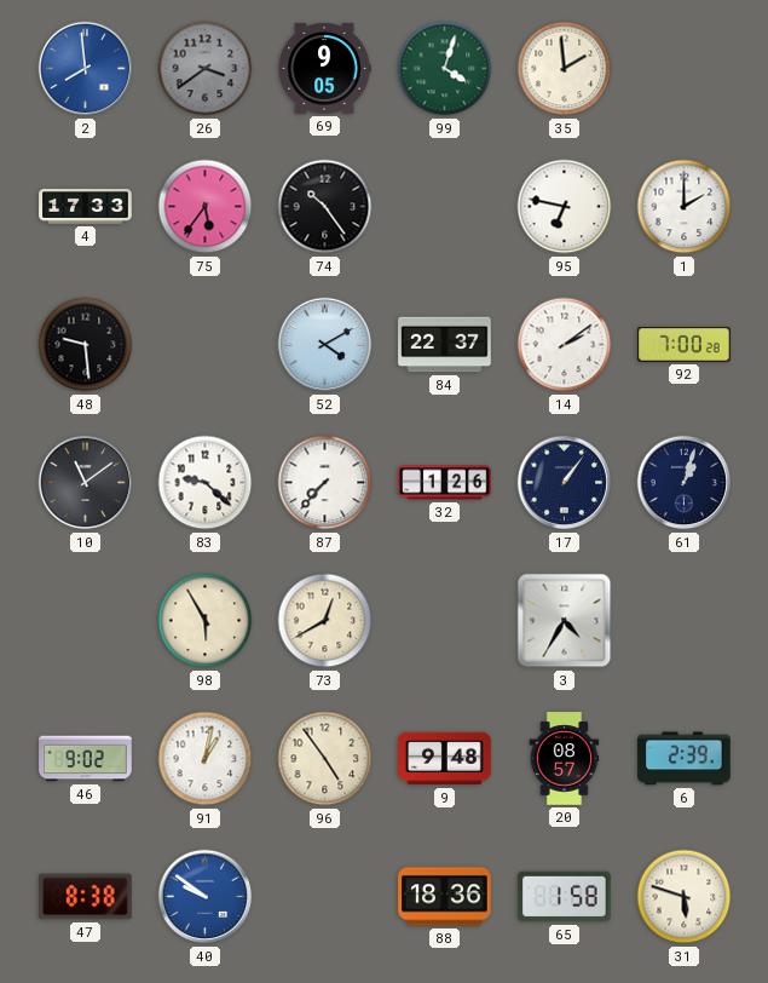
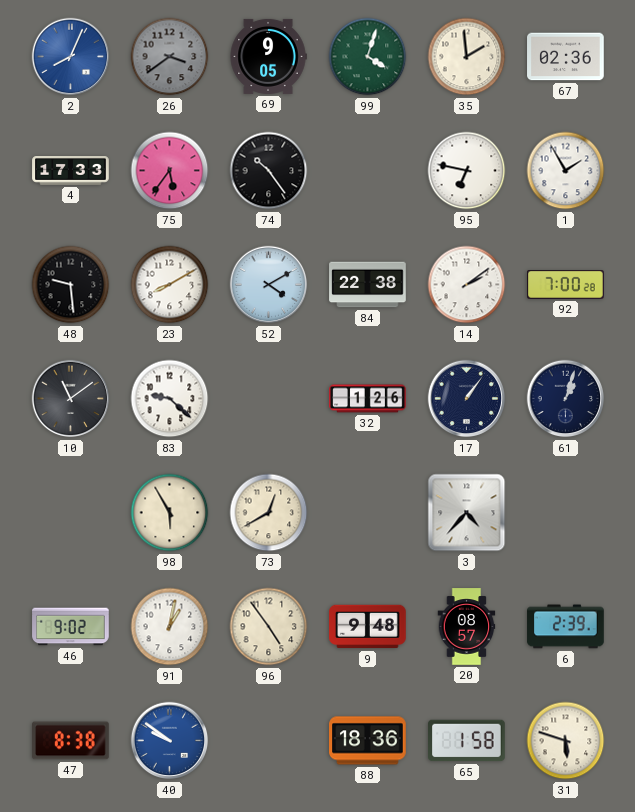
2: 7:59 -> 8:04 (71, 57)
67: none -> 02:36 (566, 57)
1: 2:00 -> 1:55 (566, 171)
23: none -> 8:10 (170, 285)
84: 22:37 -> 22:38 (368, 285)
87: 7:37 -> none (325, 483)
3: 4:35 -> 4:37 (467, 513)
